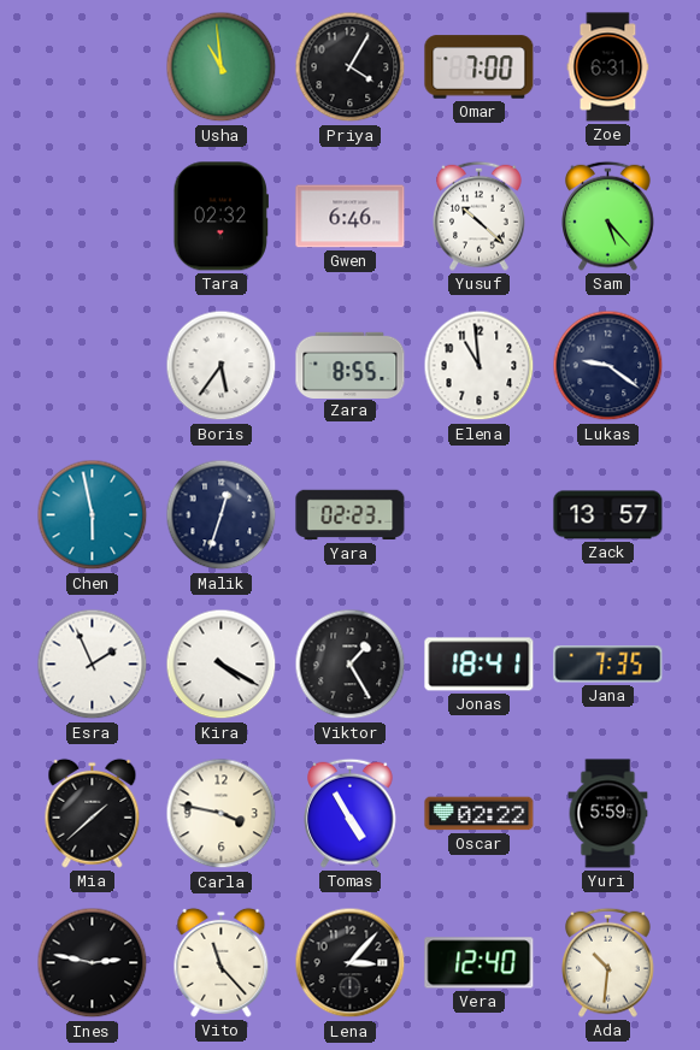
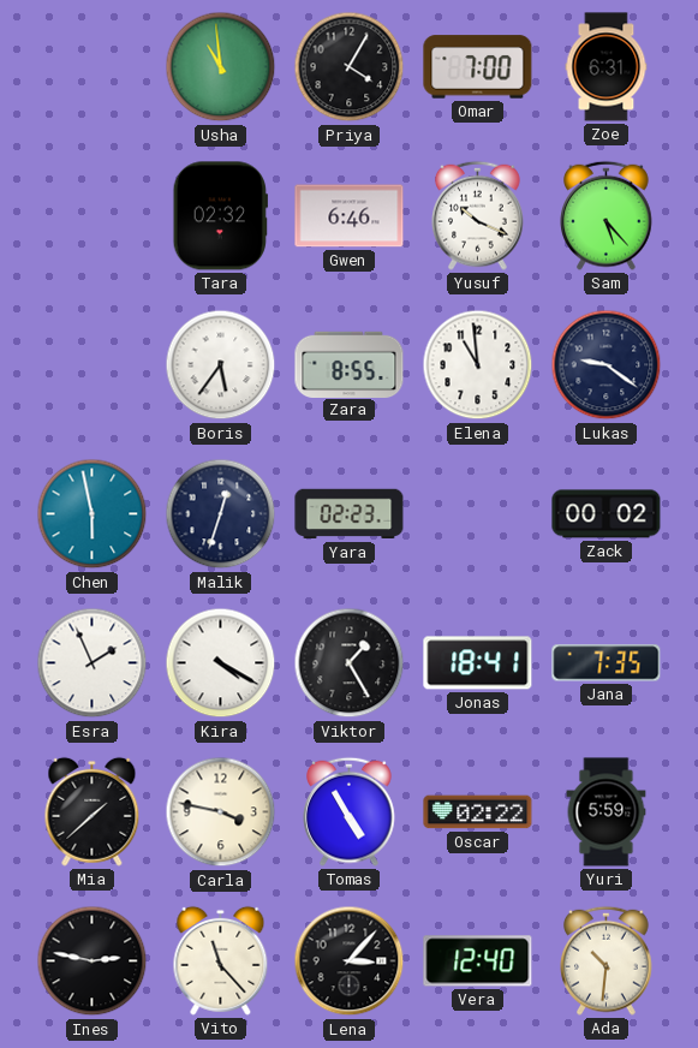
Yusuf: 10:22 -> 10:19 (478, 215)
Zack: 13:57 -> 00:02 (607, 514)
